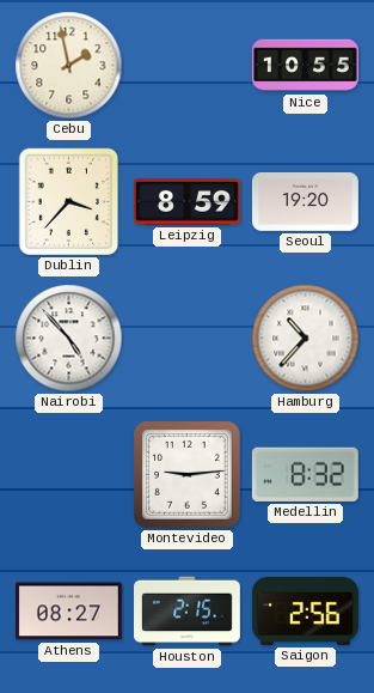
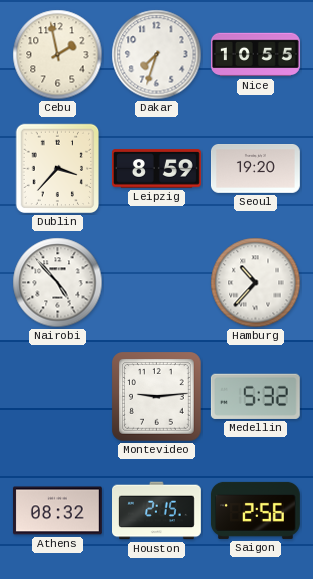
Dakar: none -> 7:33 (157, 55)
Medellin: 8:32 -> 5:32 (255, 396)
Athens: 08:27 -> 08:32 (57, 511)
